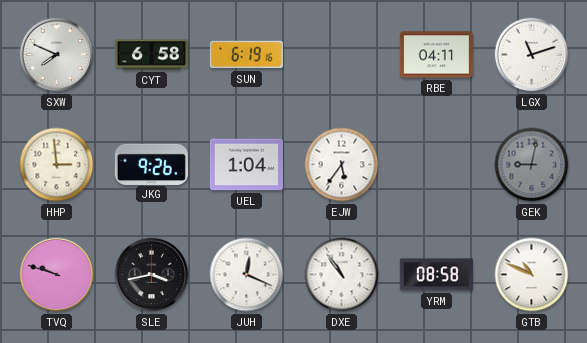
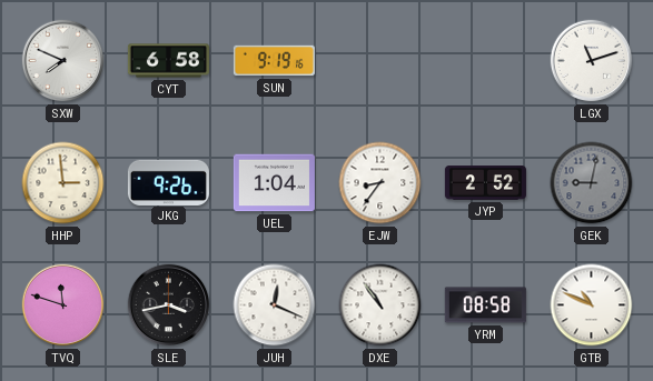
SUN: 6:19 -> 9:19 (274, 61)
RBE: 04:11 -> none (436, 55)
EJW: 5:36 -> 8:36 (380, 183)
JYP: none -> 2:52 (485, 183)
TVQ: 9:48 -> 11:48 (63, 305)
